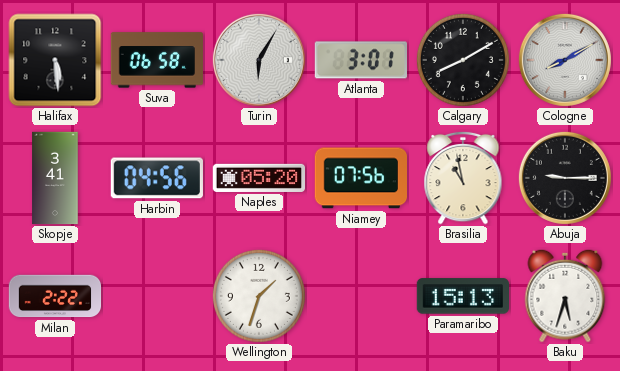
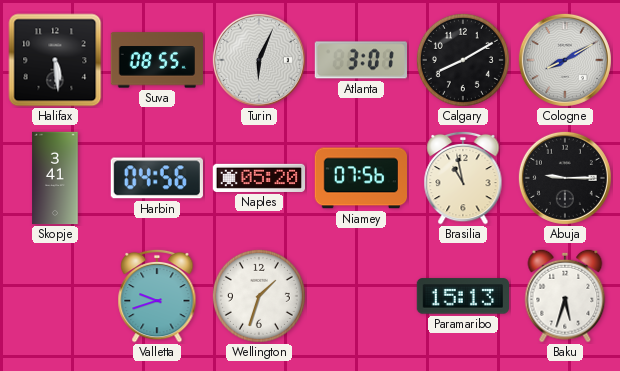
Suva: 06:58 -> 08:55 (156, 60)
Turin: 6:05 -> 6:04 (259, 60)
Milan: 2:22 -> none (55, 296)
Valletta: none -> 9:42 (157, 296)
